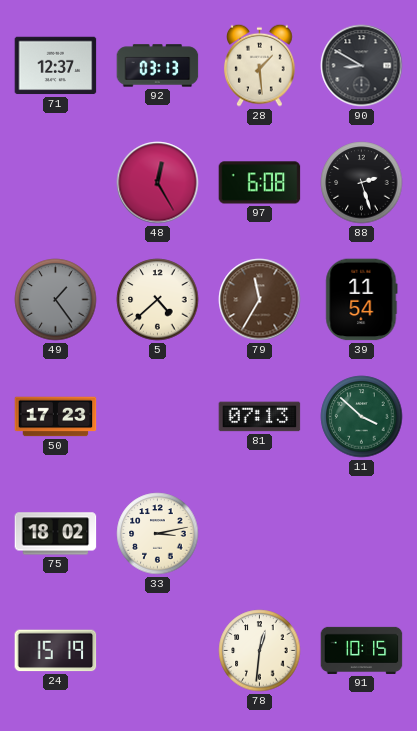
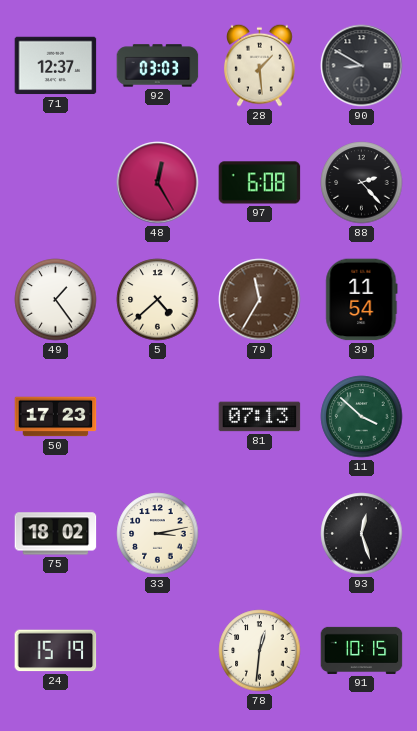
92: 03:13 -> 03:03 (158, 66)
88: 2:27 -> 2:23 (362, 183)
49 dial: grey -> white (56, 300)
93: none -> 12:27 (362, 534)
